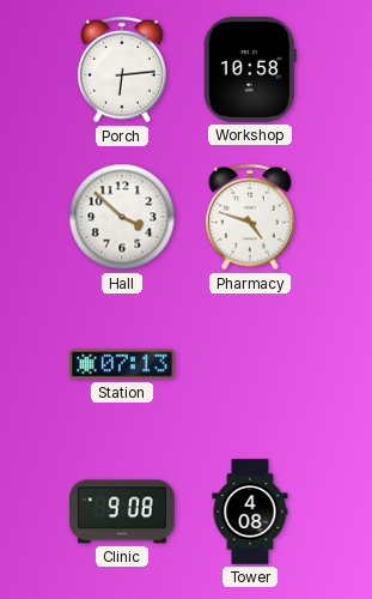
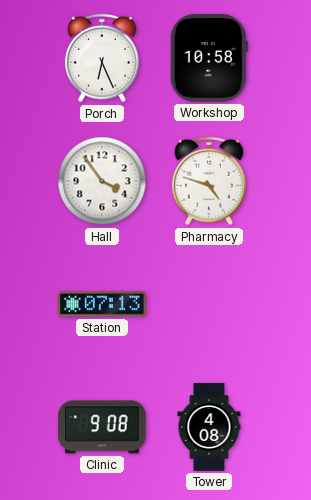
Porch: 6:14 -> 6:26 (102, 58)
Hall: 3:52 -> 3:54 (102, 181)
